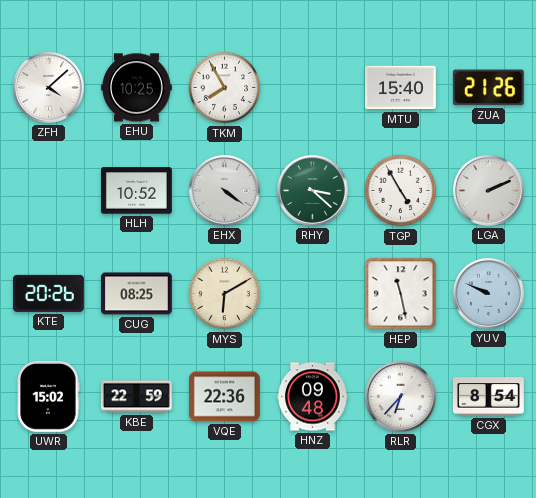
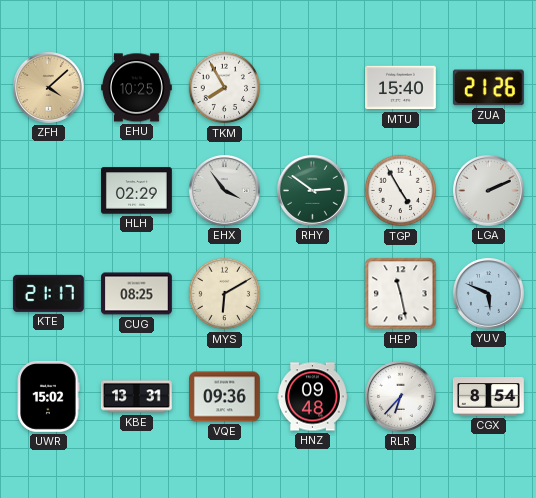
ZFH dial: white -> champagne (49, 88)
HLH: 10:52 -> 02:29 (137, 191)
EHX: 4:21 -> 3:54 (225, 191)
RHY: 3:22 -> 2:51 (313, 191)
KTE: 20:26 -> 21:17 (48, 293)
YUV: 9:49 -> 5:49 (489, 294)
KBE: 22:59 -> 13:31 (137, 397)
VQE: 22:36 -> 09:36 (225, 397)
